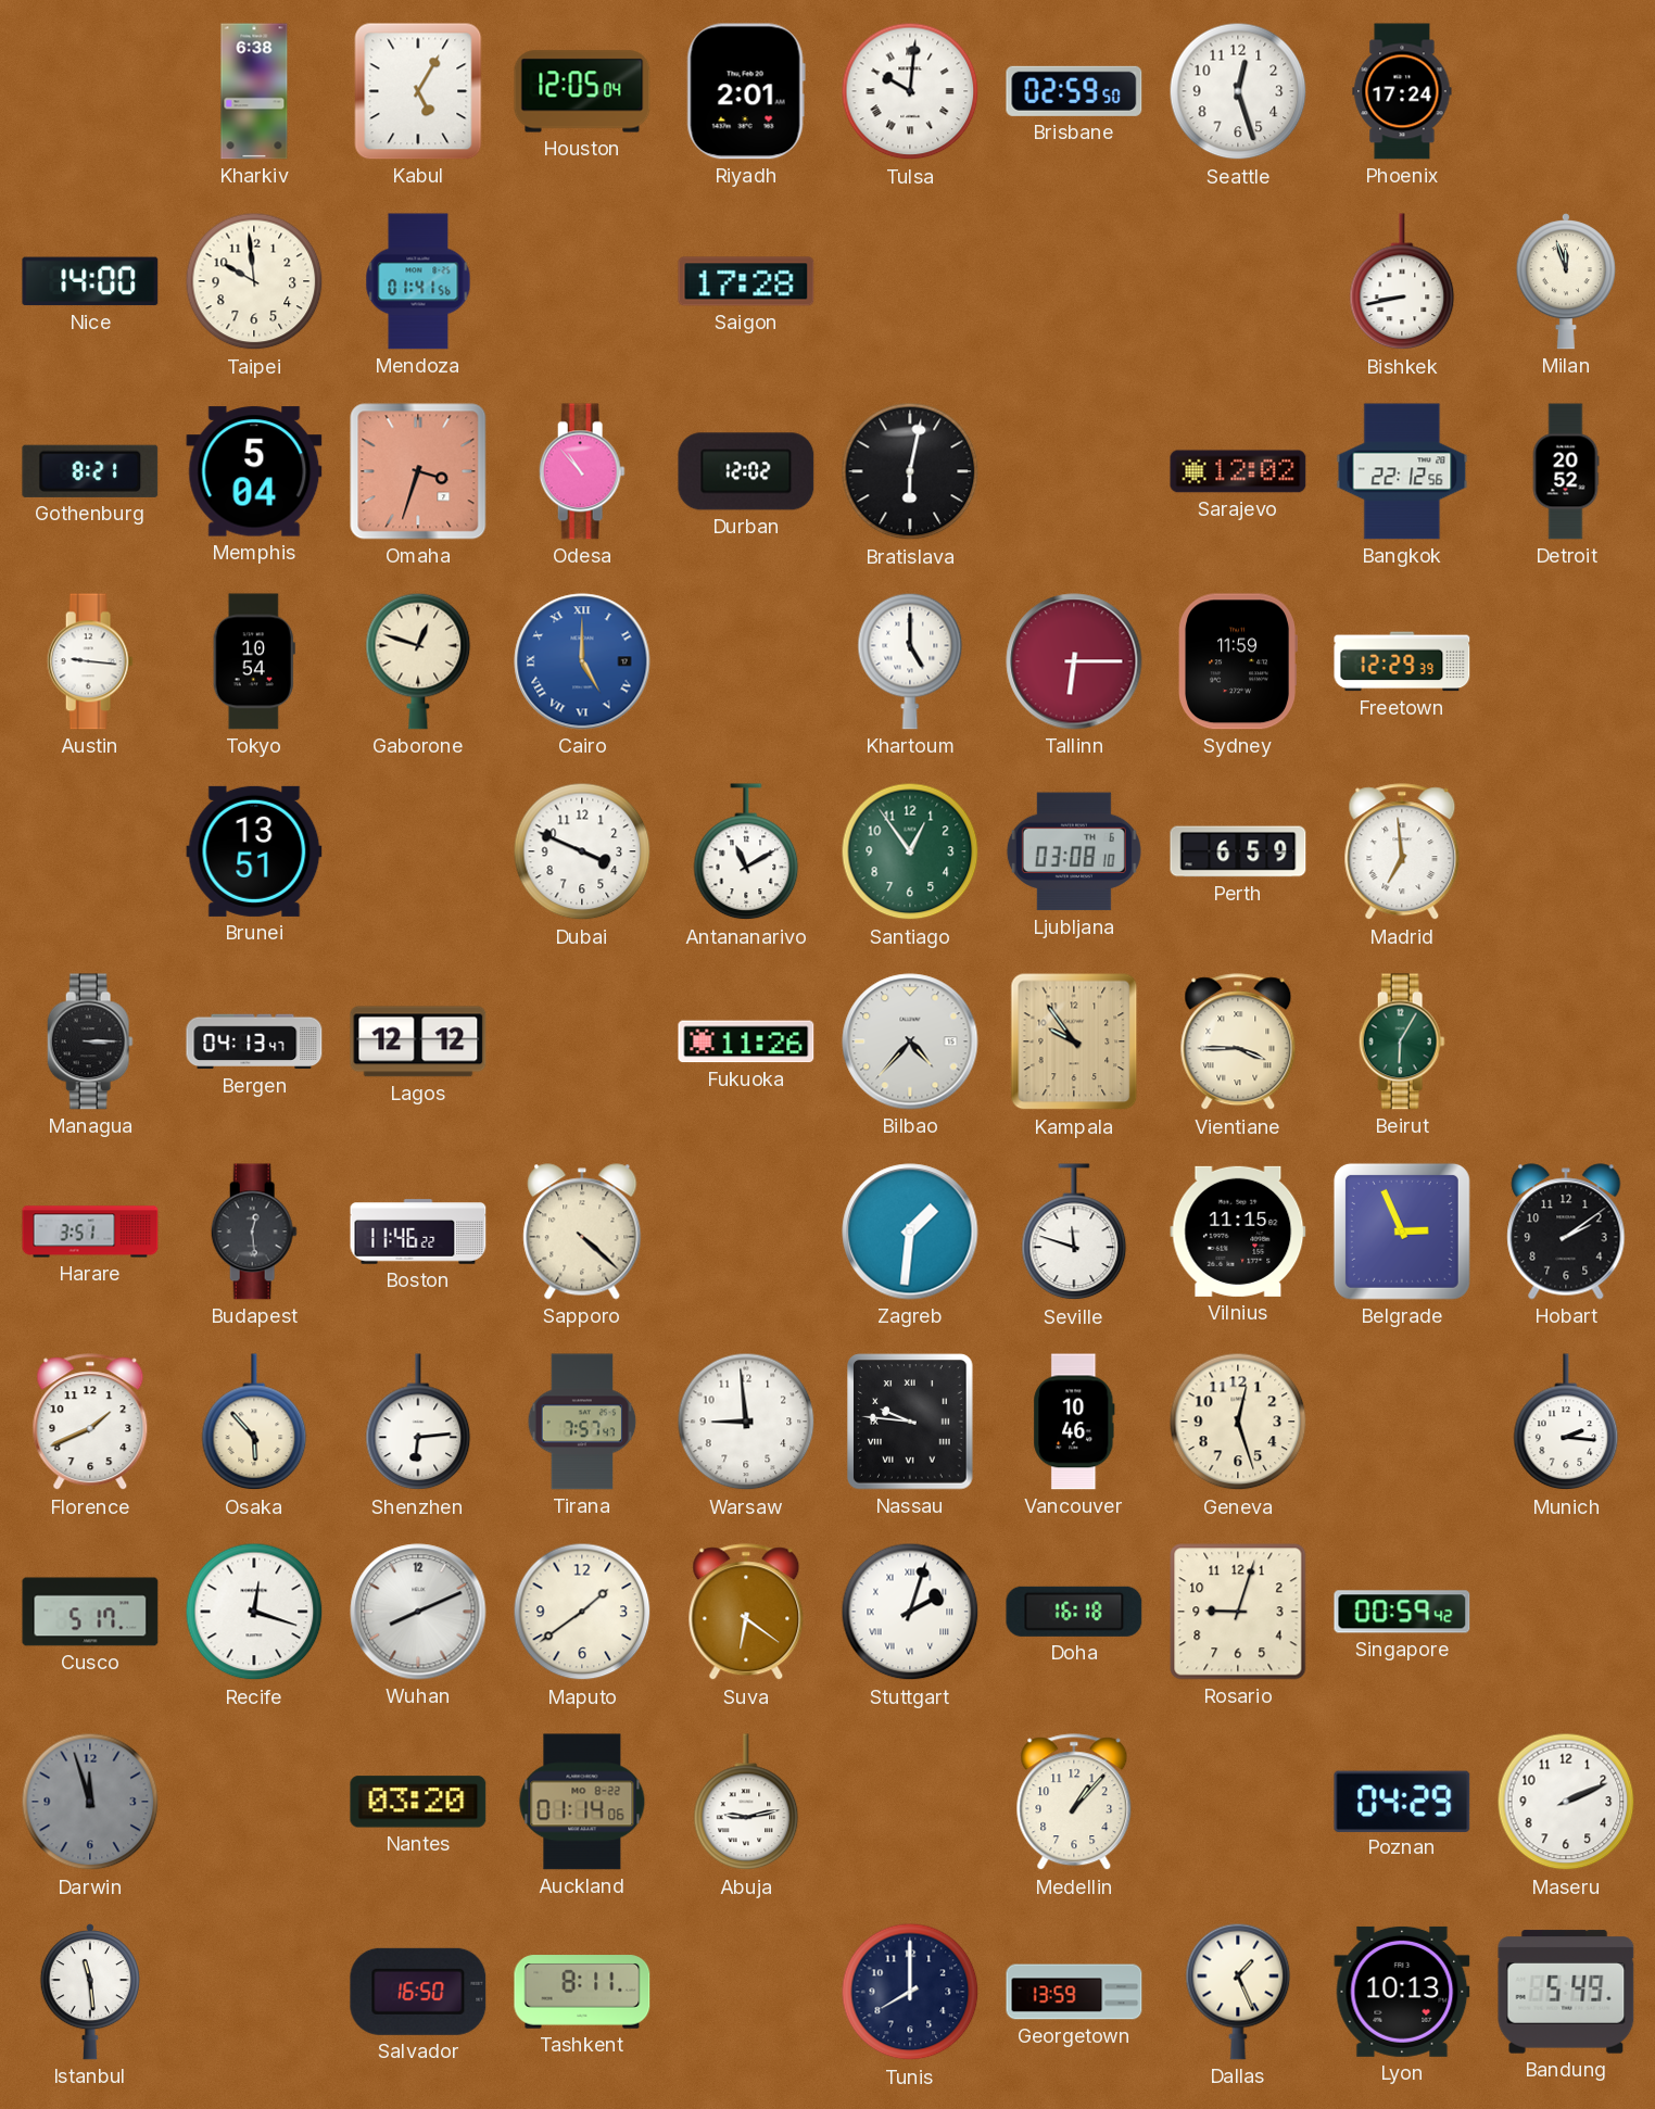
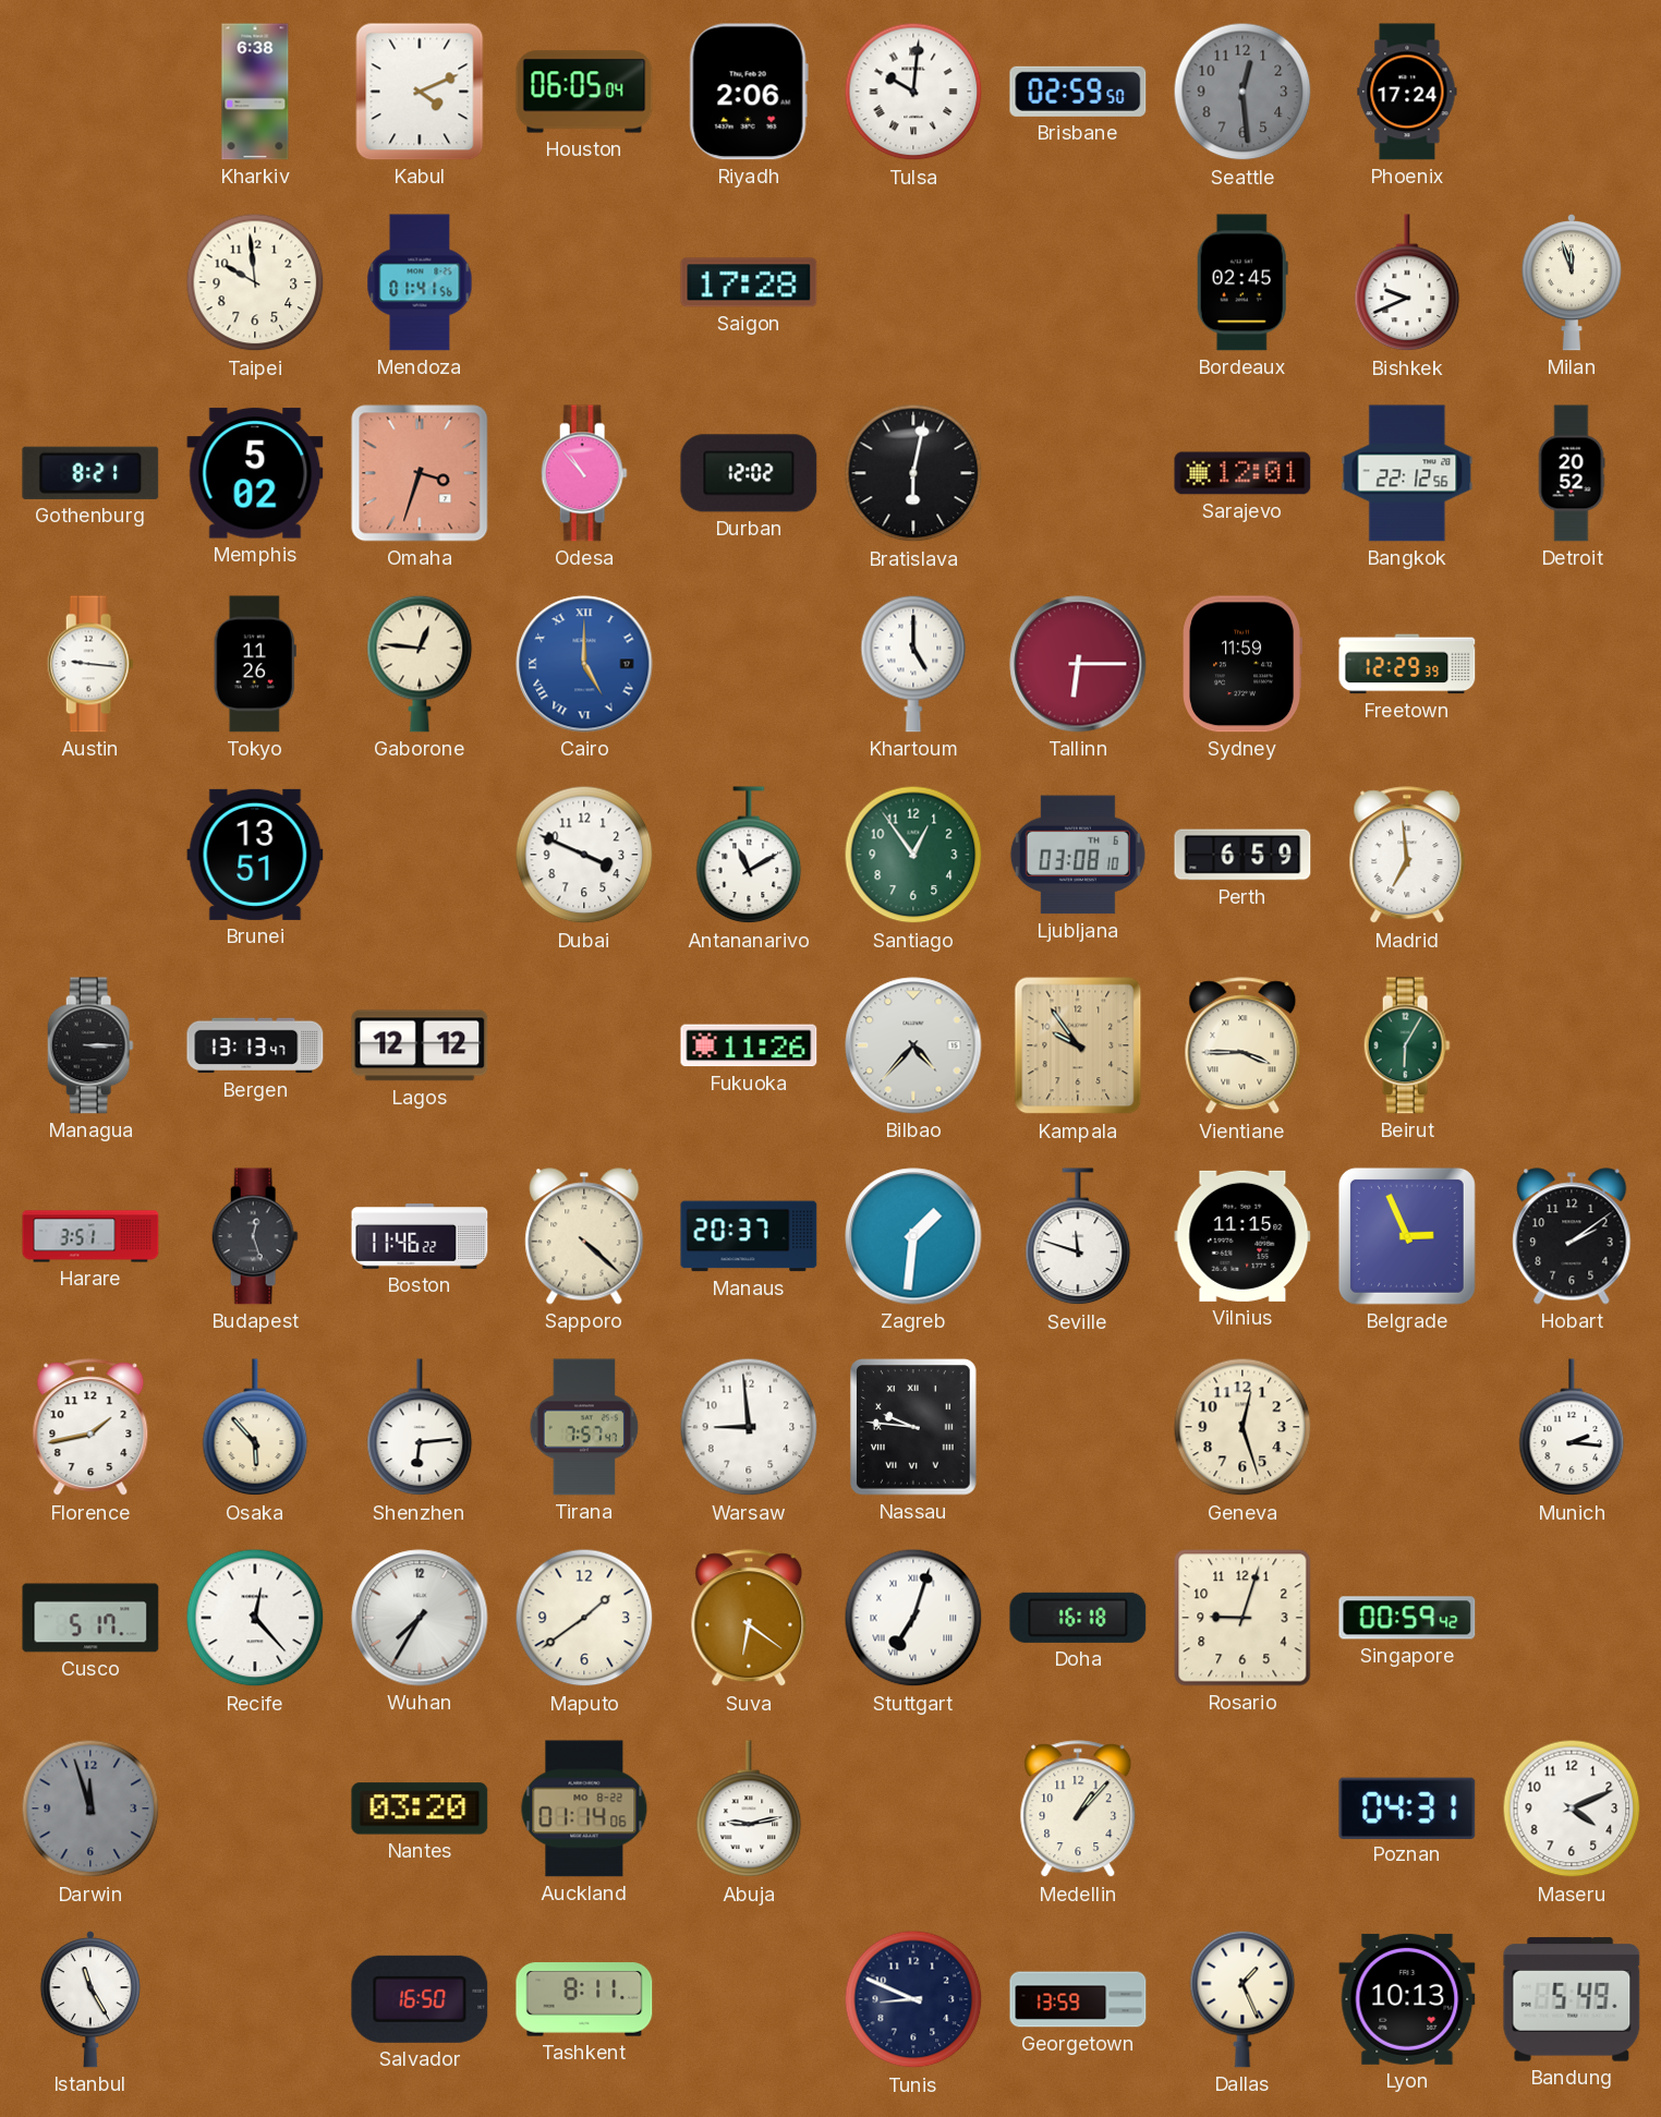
Kabul: 5:05 -> 4:11 (420, 92)
Houston: 12:05 -> 06:05 (584, 92)
Riyadh: 2:01 -> 2:06 (749, 92)
Seattle: 12:27 -> 12:29 (1242, 92)
Seattle dial: white -> grey (1242, 92)
Nice: 14:00 -> none (90, 281)
Bordeaux: none -> 02:45 (1242, 282)
Bishkek: 8:43 -> 9:41 (1407, 283)
Memphis: 5:04 -> 5:02 (255, 473)
Sarajevo: 12:02 -> 12:01 (1242, 473)
Tokyo: 10:54 -> 11:26 (255, 664)
Gaborone: 12:48 -> 12:46 (420, 664)
Bergen: 04:13 -> 13:13 (255, 1045)
Budapest: 12:29 -> 12:27 (255, 1236)
Manaus: none -> 20:37 (749, 1236)
Florence: 1:41 -> 1:43 (90, 1428)
Vancouver: 10:46 -> none (1074, 1422)
Recife: 12:18 -> 12:23 (255, 1618)
Wuhan: 8:11 -> 7:35 (420, 1618)
Stuttgart: 2:03 -> 7:03 (913, 1618)
Poznan: 04:29 -> 04:31 (1407, 1807)
Maseru: 2:11 -> 4:11 (1572, 1808)
Istanbul: 11:29 -> 11:25 (90, 1999)
Tunis: 8:00 -> 8:49 (913, 1999)
